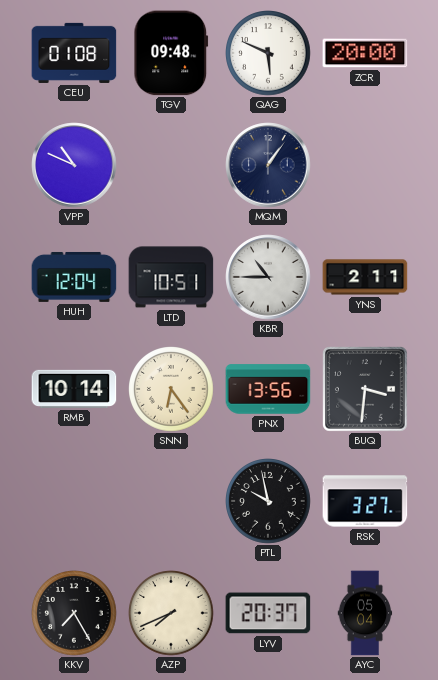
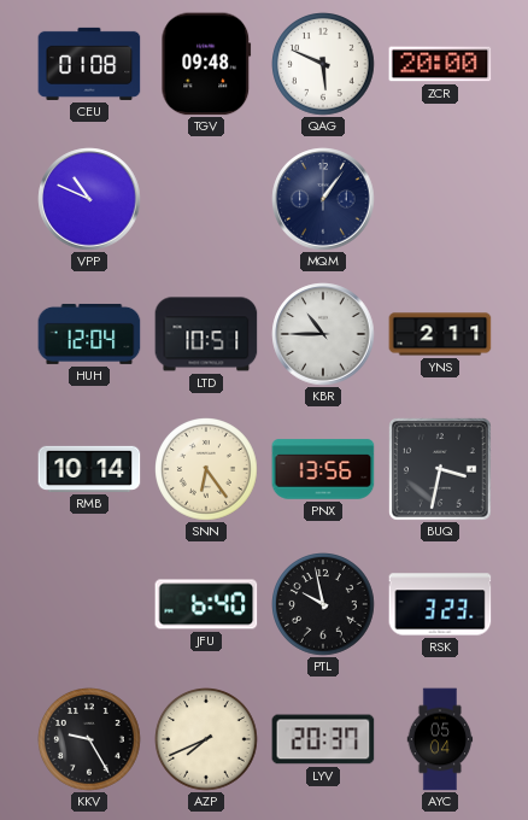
BUQ: 3:31 -> 3:32 (441, 470)
JFU: none -> 6:40 (206, 604)
RSK: 3:27 -> 3:23 (440, 604)
KKV: 7:25 -> 9:25 (89, 739)
